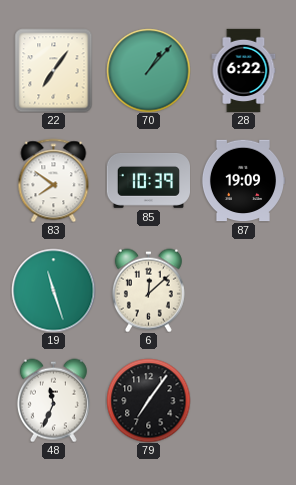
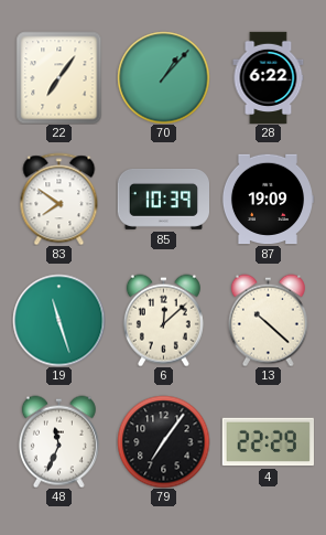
13: none -> 10:22 (268, 320)
4: none -> 22:29 (268, 442)
